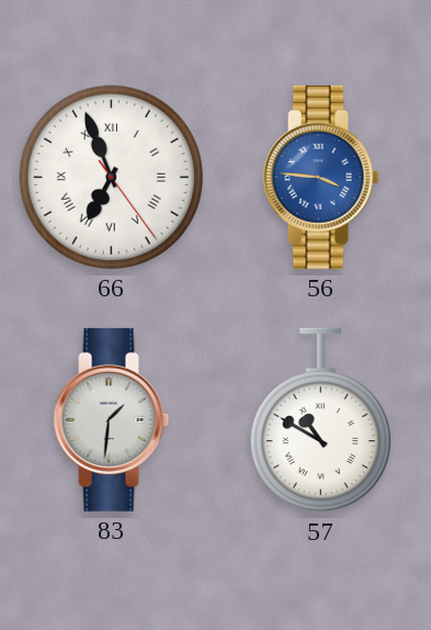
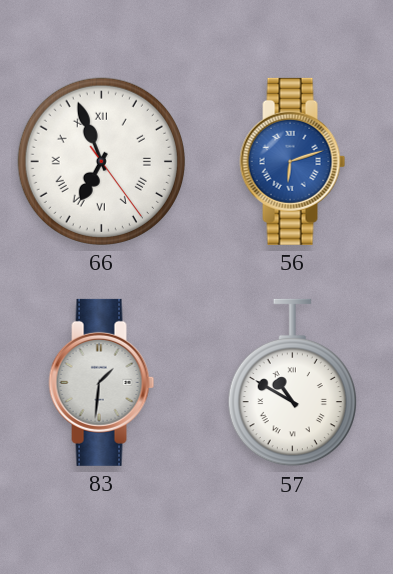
56: 3:46 -> 6:12 (293, 161)
